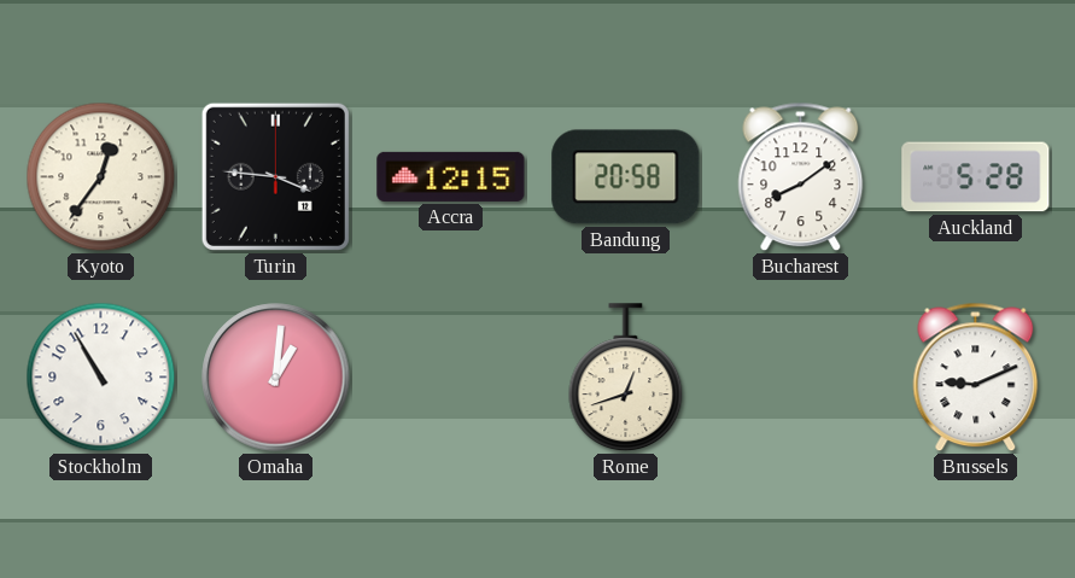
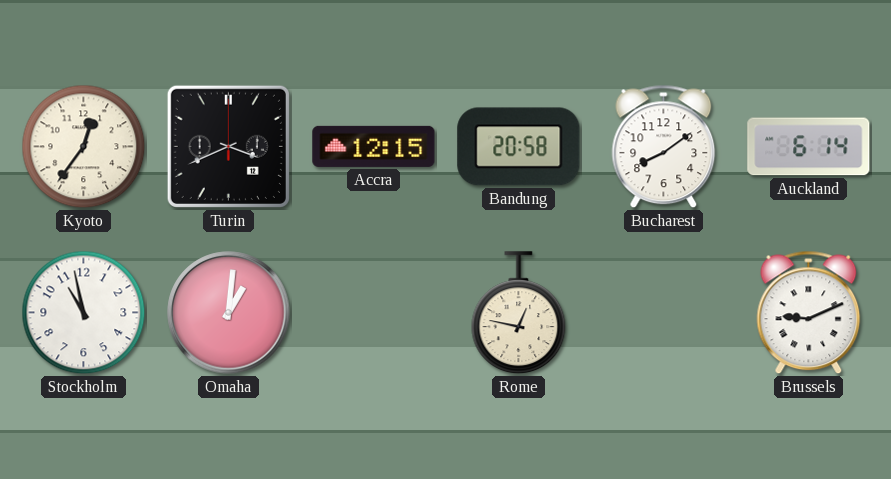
Turin: 3:46 -> 3:41 (228, 146)
Auckland: 5:28 -> 6:14 (809, 147)
Stockholm: 10:55 -> 10:58 (84, 313)
Rome: 12:42 -> 12:47 (519, 313)
